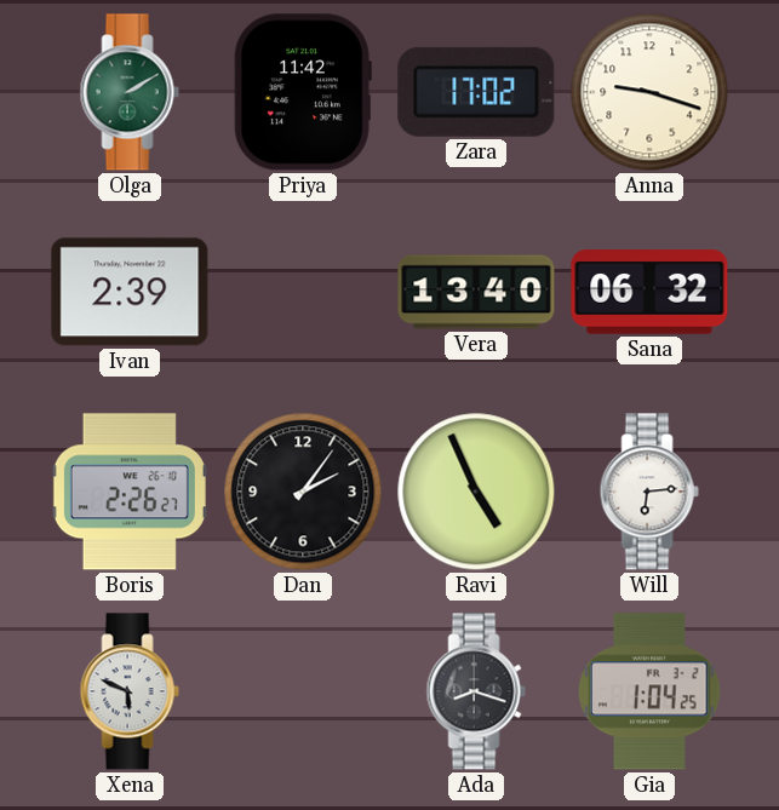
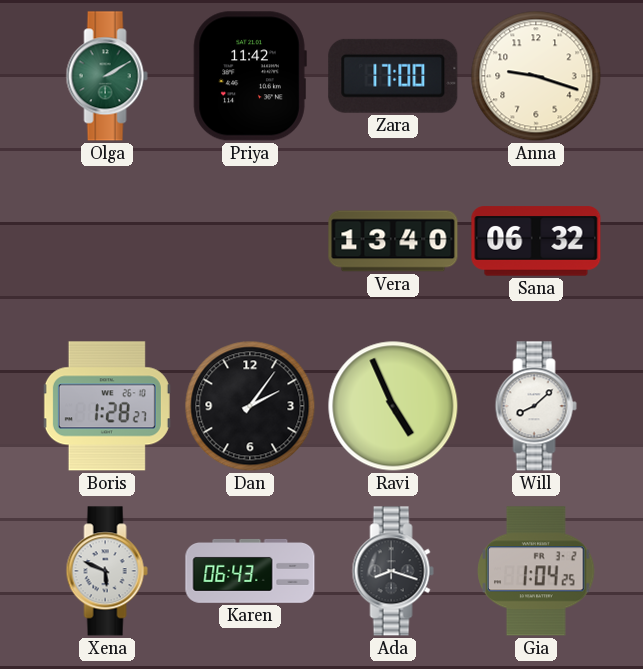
Zara: 17:02 -> 17:00 (393, 76)
Ivan: 2:39 -> none (130, 292)
Boris: 2:26 -> 1:28 (107, 406)
Will: 6:14 -> 8:08 (536, 406)
Karen: none -> 06:43 (250, 571)
